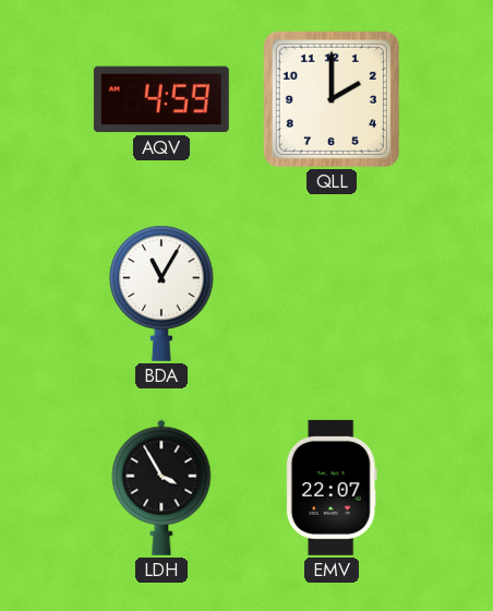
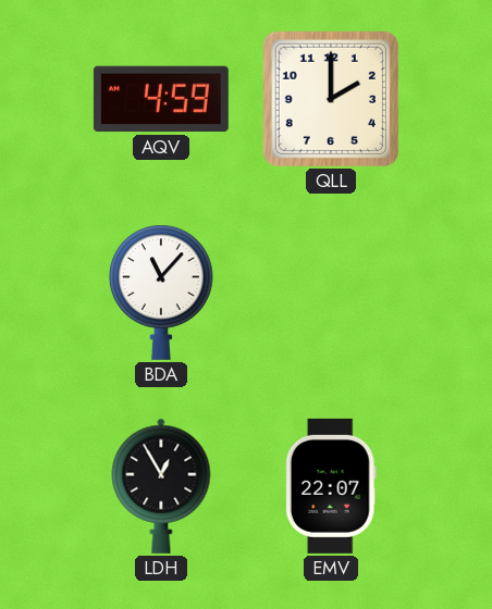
BDA: 11:05 -> 11:07 (161, 293)
LDH: 3:55 -> 12:55 (161, 486)
